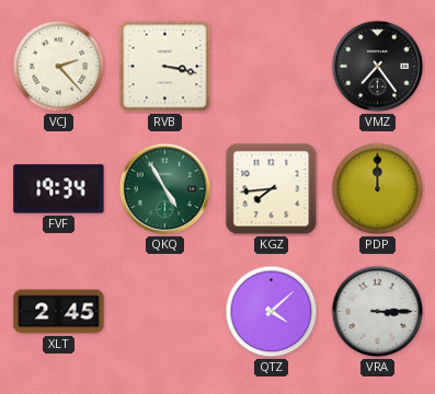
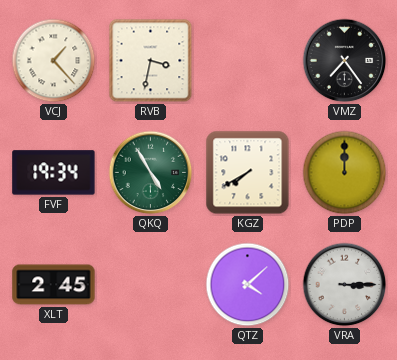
VCJ: 2:23 -> 1:23 (54, 61)
RVB: 3:17 -> 3:32 (151, 61)
KGZ: 7:44 -> 7:40 (248, 173)
